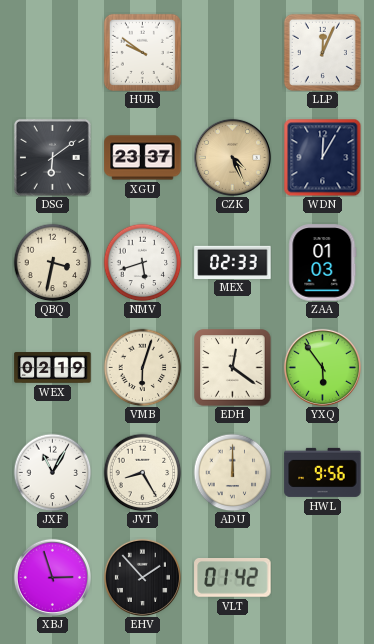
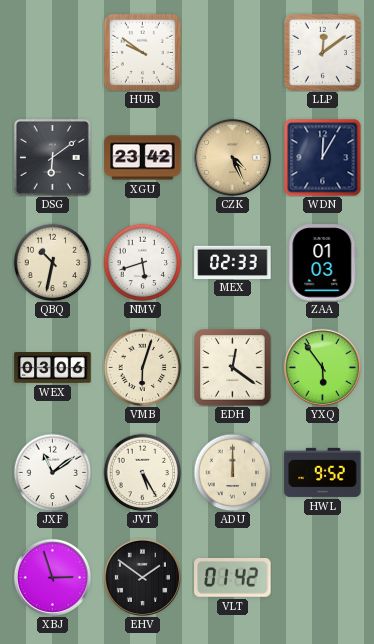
LLP: 12:04 -> 12:09 (322, 52)
XGU: 23:37 -> 23:42 (143, 158)
QBQ: 3:32 -> 10:32 (52, 262)
WEX: 02:19 -> 03:06 (53, 368)
JXF: 11:05 -> 11:09 (52, 472)
JVT: 8:25 -> 5:25 (142, 472)
HWL: 9:56 -> 9:52 (323, 472)
EHV: 1:53 -> 1:51 (142, 577)
